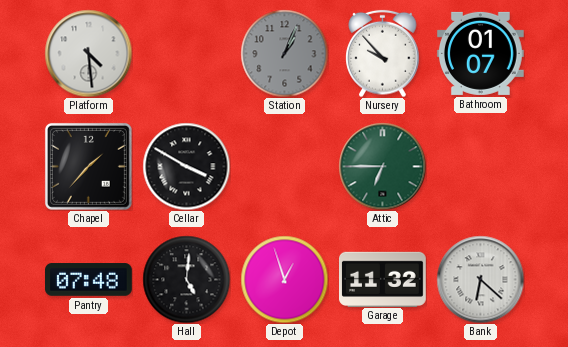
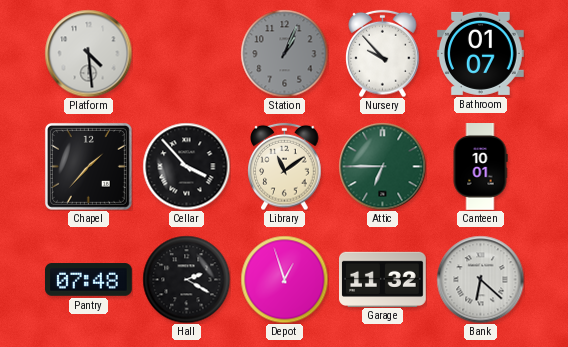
Cellar: 3:50 -> 3:53 (186, 166)
Library: none -> 11:09 (285, 166)
Canteen: none -> 10:01 (480, 167)
Hall: 5:01 -> 2:20 (186, 279)
